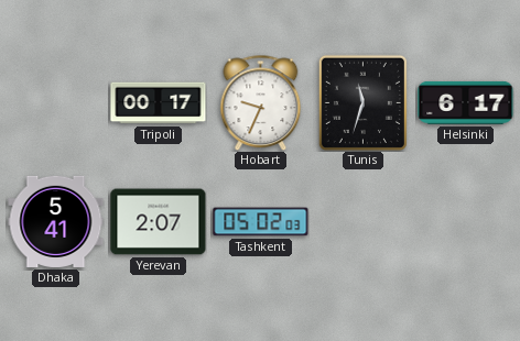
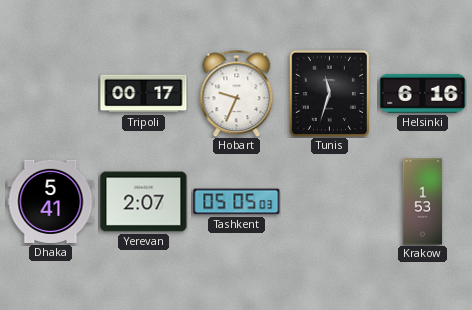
Helsinki: 6:17 -> 6:16 (423, 93)
Tashkent: 05:02 -> 05:05 (237, 202)
Krakow: none -> 1:53 (423, 202)
